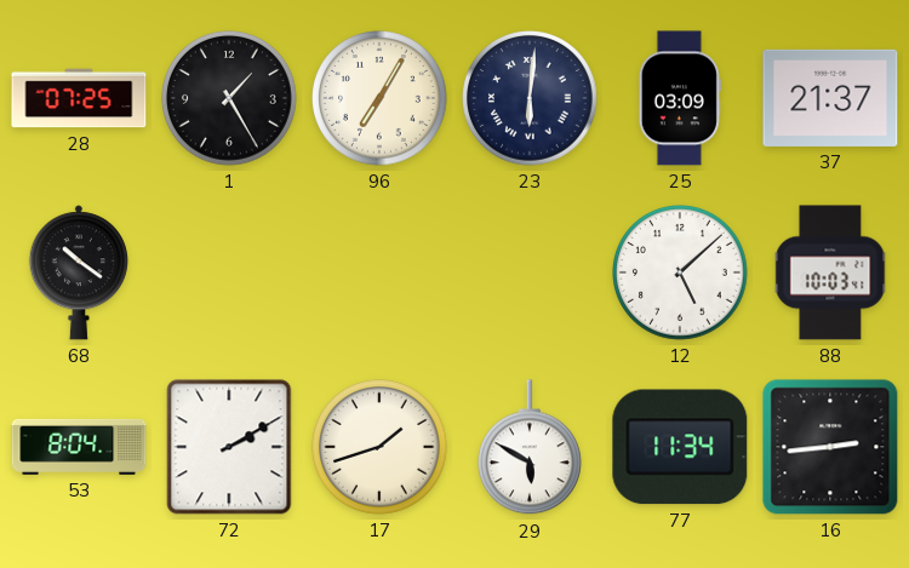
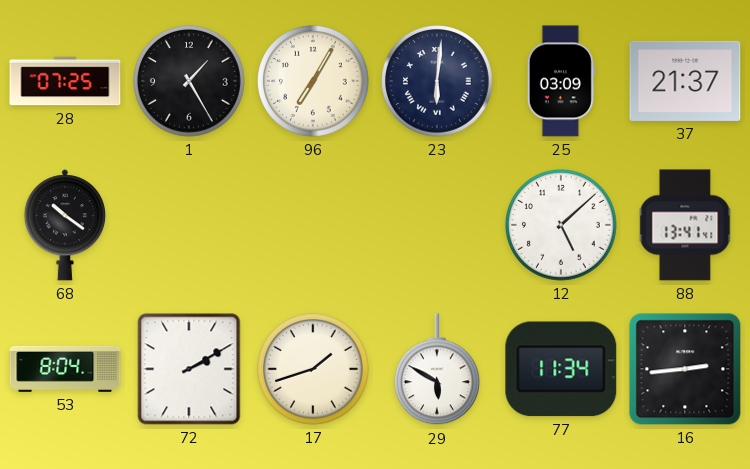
88: 10:03 -> 13:41 (685, 225)
